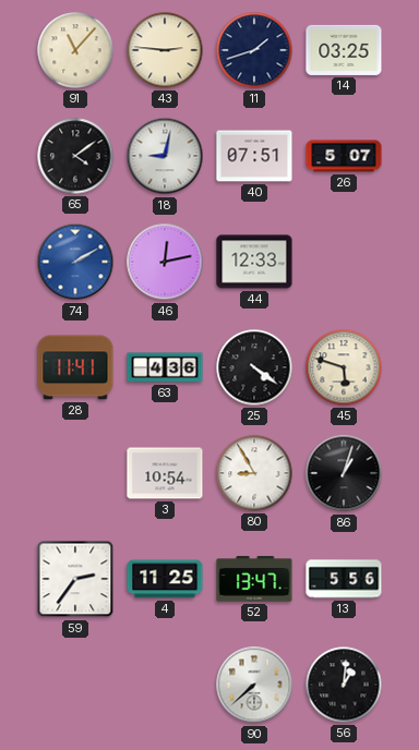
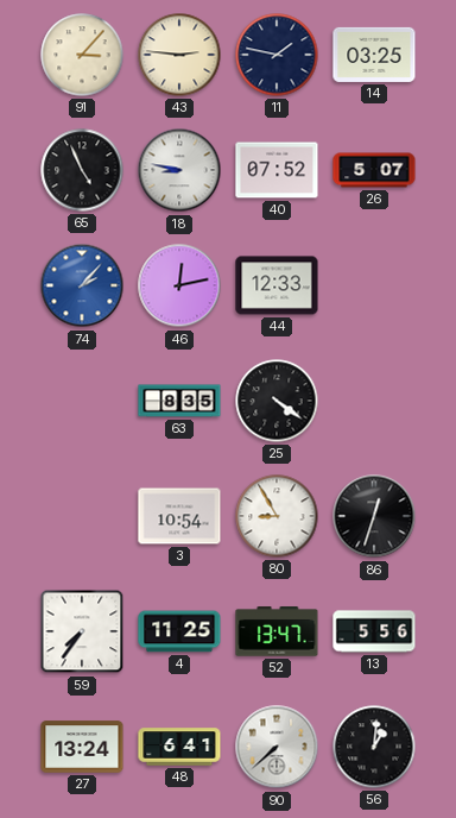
91: 11:07 -> 3:07 (82, 55)
11: 1:42 -> 1:47 (277, 55)
65: 4:09 -> 4:56 (82, 170)
18: 9:02 -> 8:47 (179, 170)
40: 07:51 -> 07:52 (277, 170)
74: 2:10 -> 2:07 (82, 285)
28: 11:41 -> none (75, 367)
63: 4:36 -> 8:35 (179, 401)
45: 5:48 -> none (344, 367)
86: 1:03 -> 12:33 (374, 516)
59: 2:36 -> 7:36 (82, 631)
27: none -> 13:24 (82, 747)
48: none -> 6:41 (179, 747)
